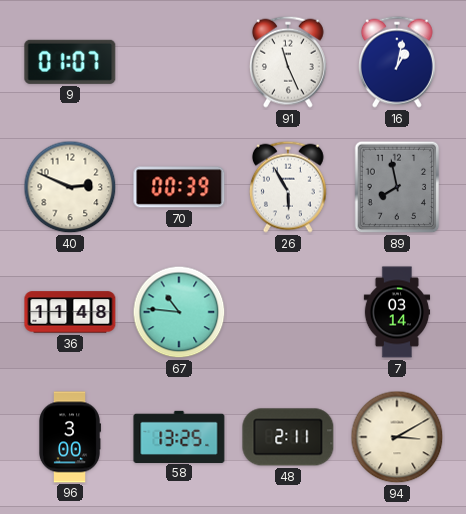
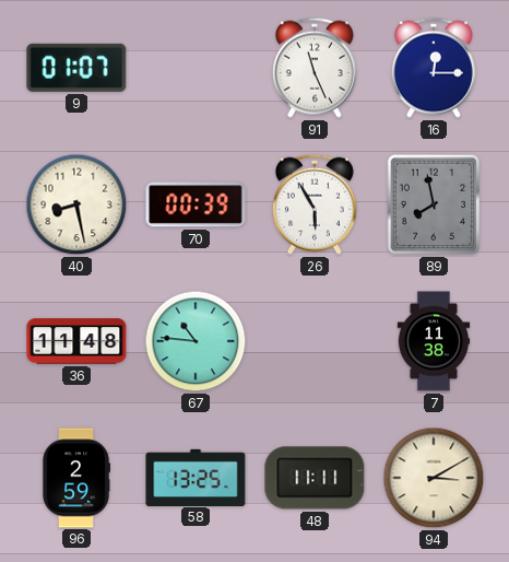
16: 1:02 -> 12:15 (434, 68)
40: 2:49 -> 8:28 (76, 204)
7: 03:14 -> 11:38 (434, 341)
96: 3:00 -> 2:59 (76, 478)
48: 2:11 -> 11:11 (315, 478)
